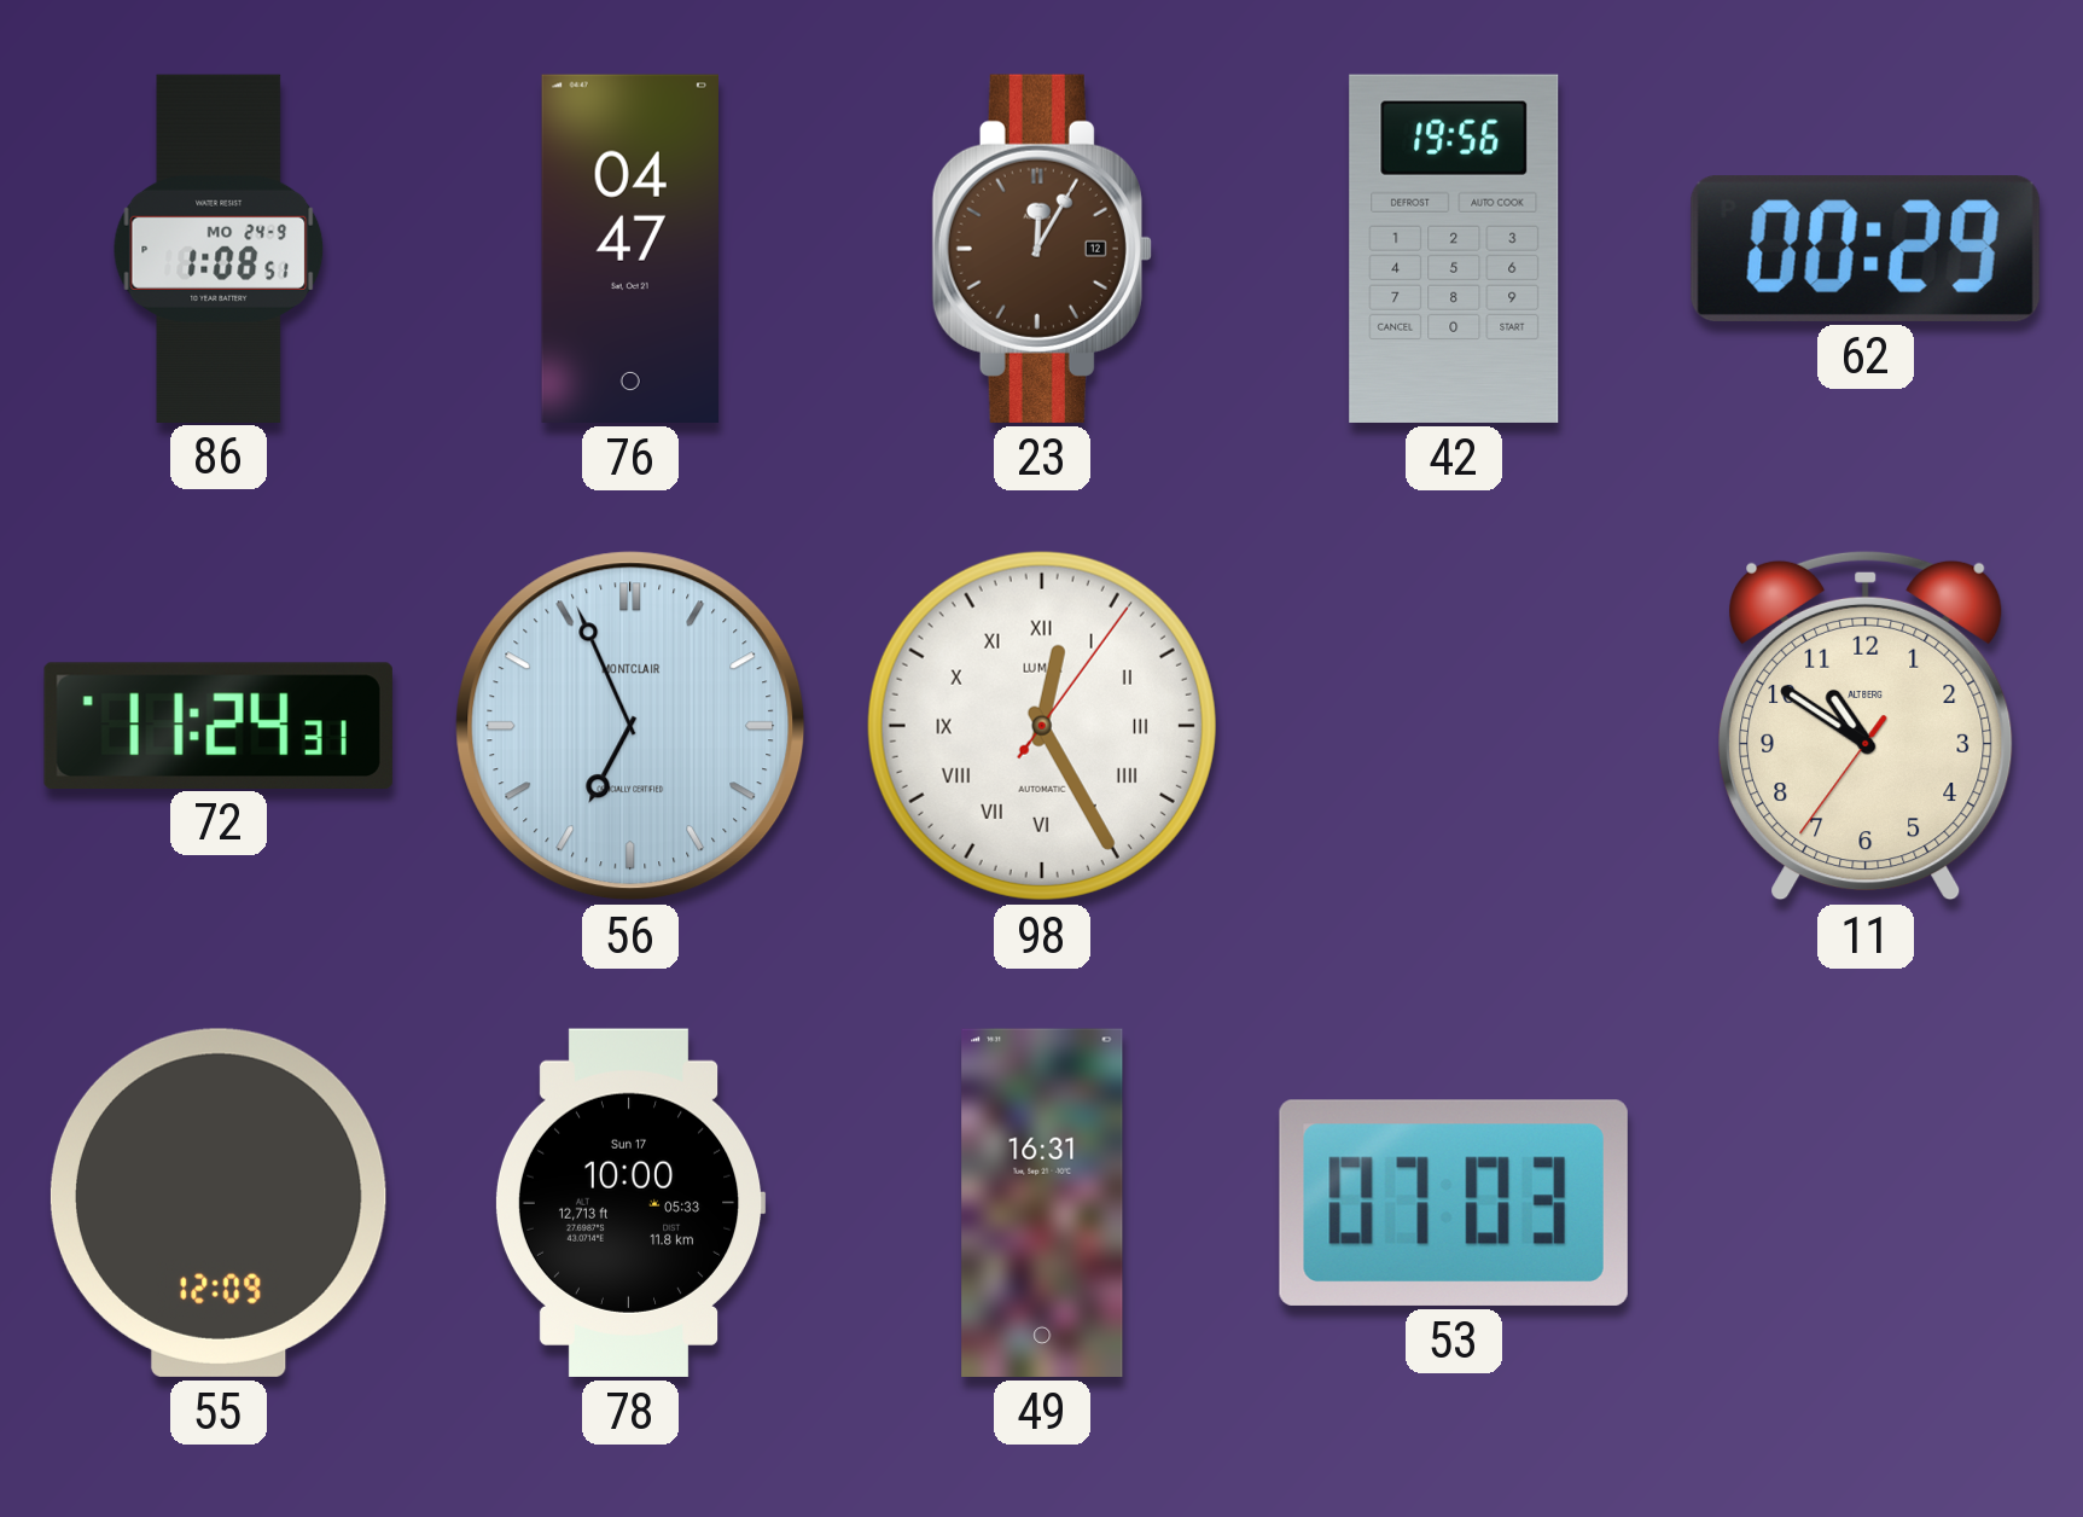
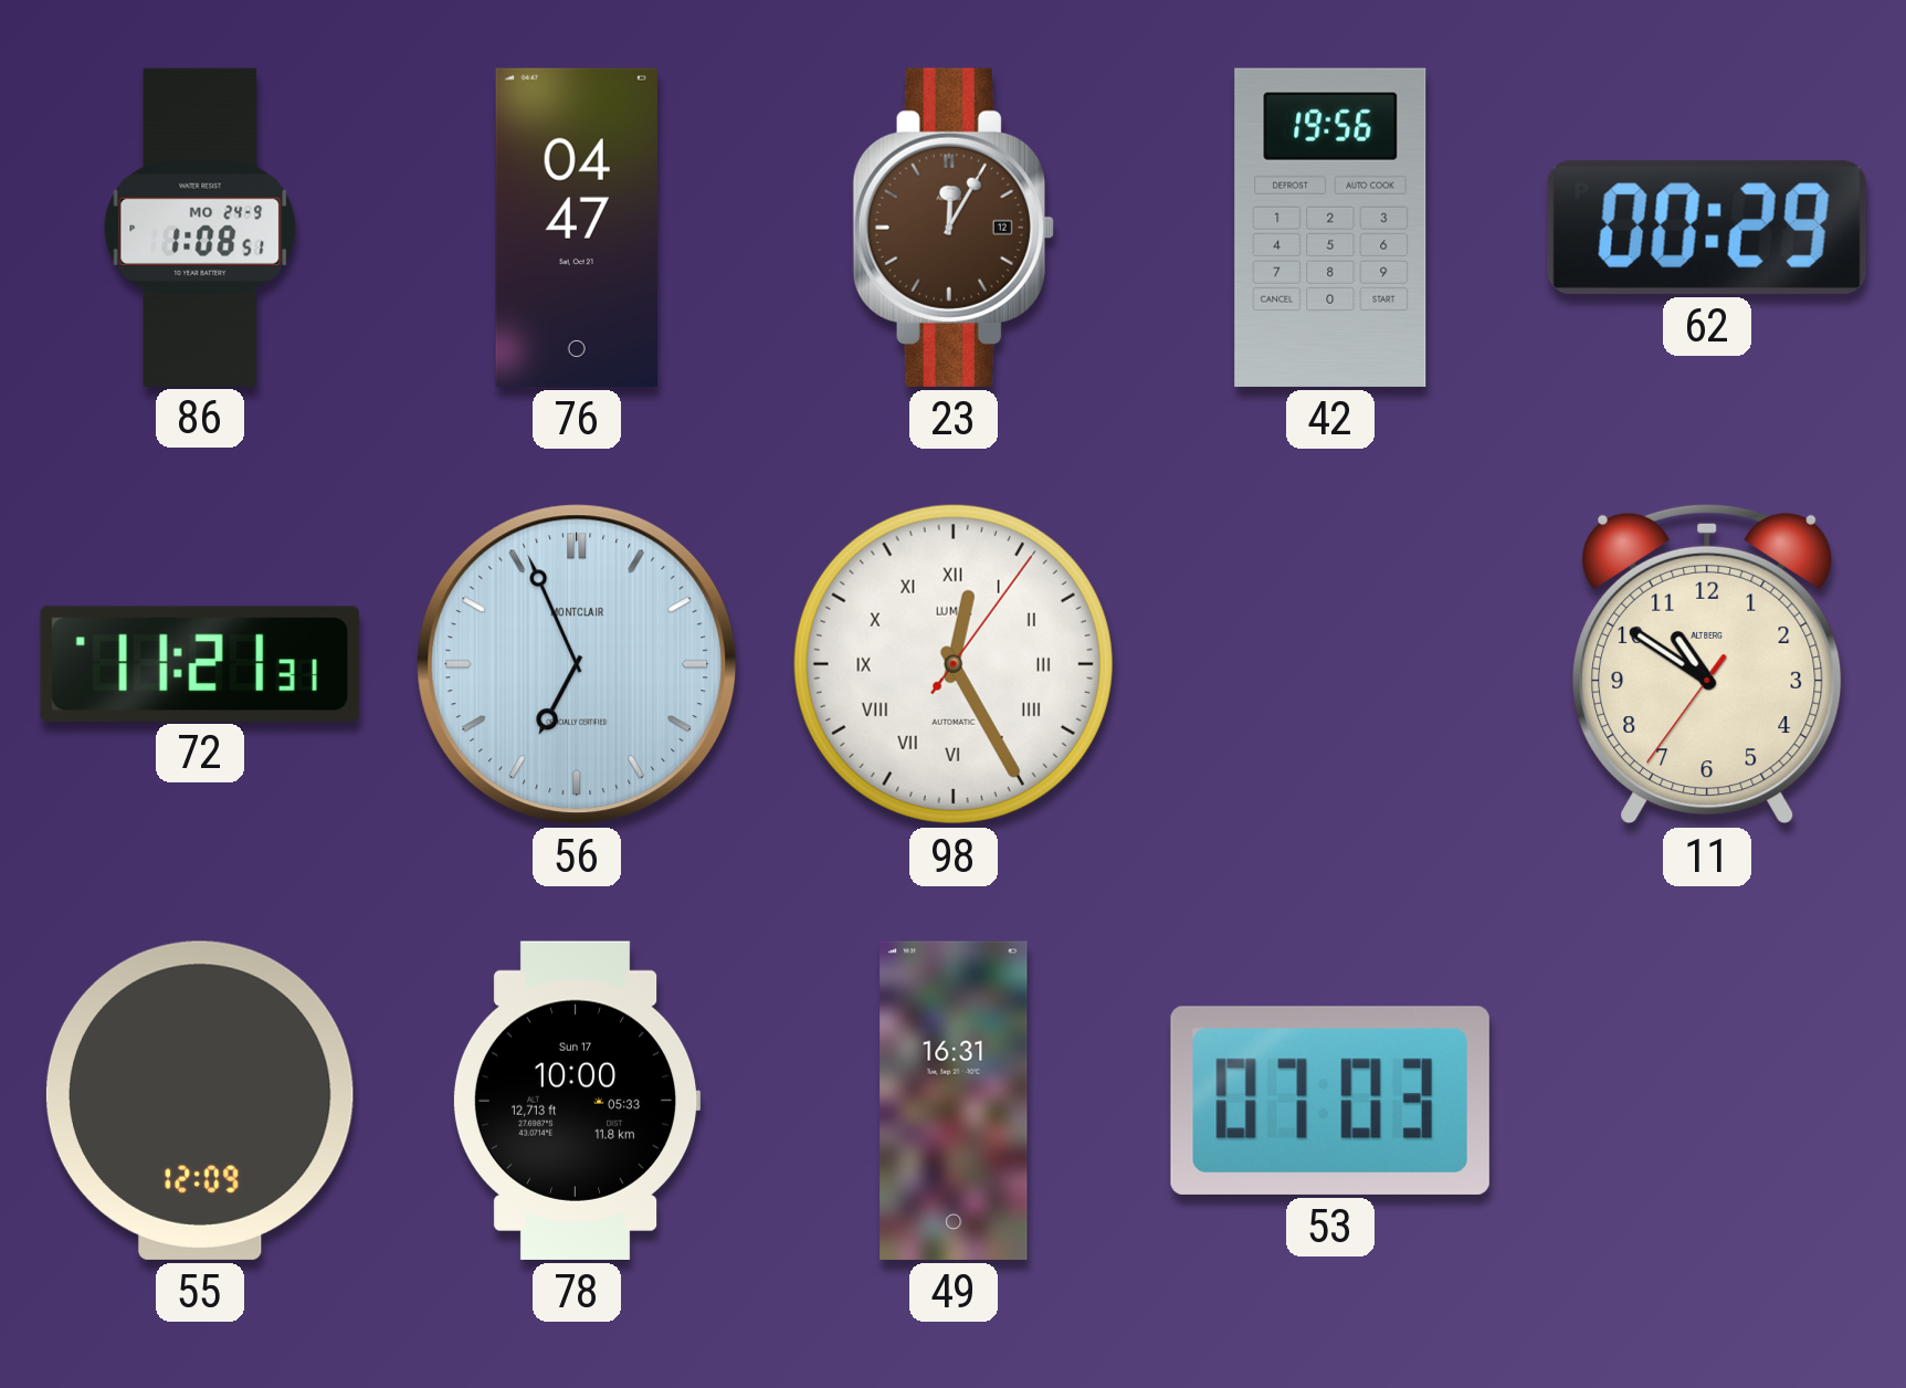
72: 11:24 -> 11:21 (200, 663)
